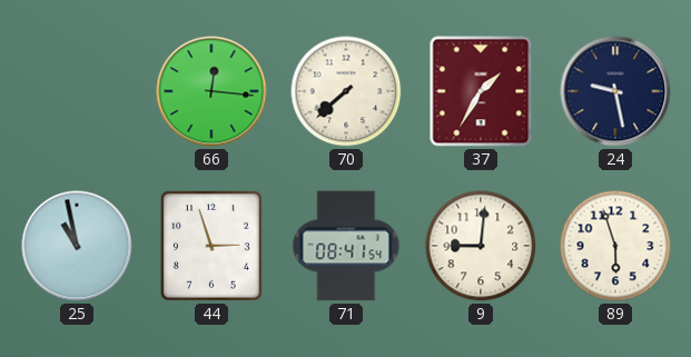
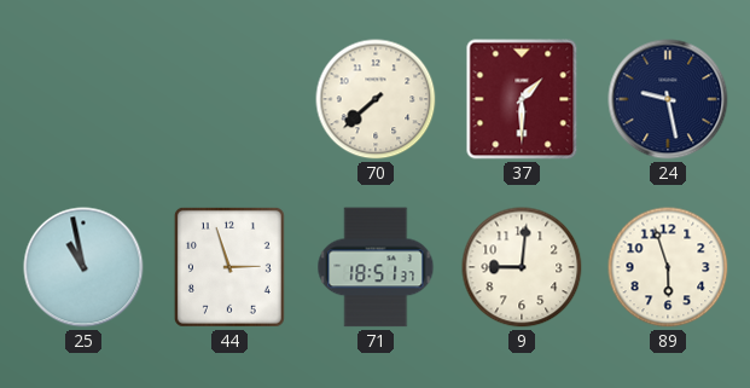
66: 12:16 -> none (211, 91)
37: 1:35 -> 1:30 (522, 99)
71: 08:41 -> 18:51 (376, 267)
